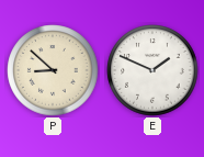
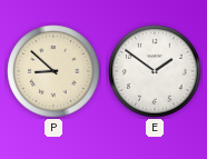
E: 1:49 -> 1:51 (155, 71)
